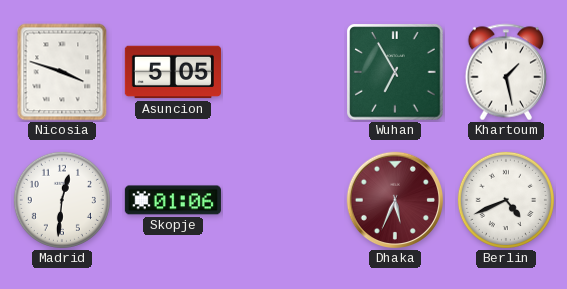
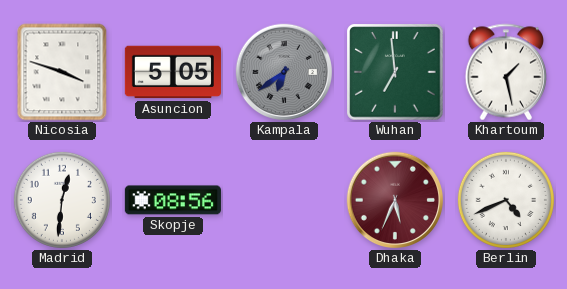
Kampala: none -> 6:39 (284, 72)
Wuhan: 6:55 -> 6:59 (395, 72)
Skopje: 01:06 -> 08:56 (173, 200)
